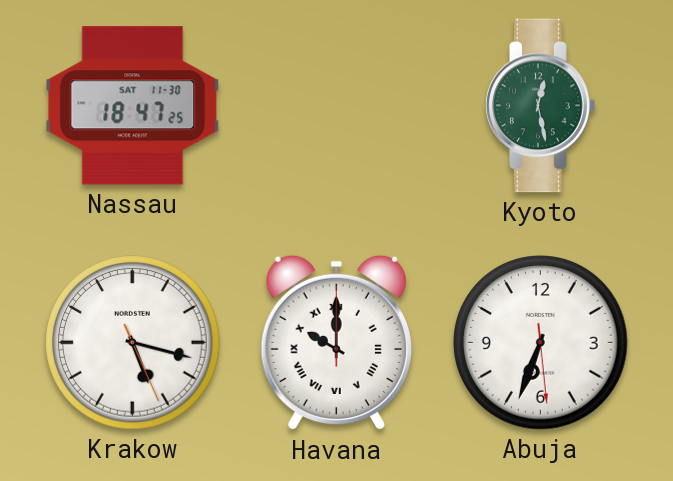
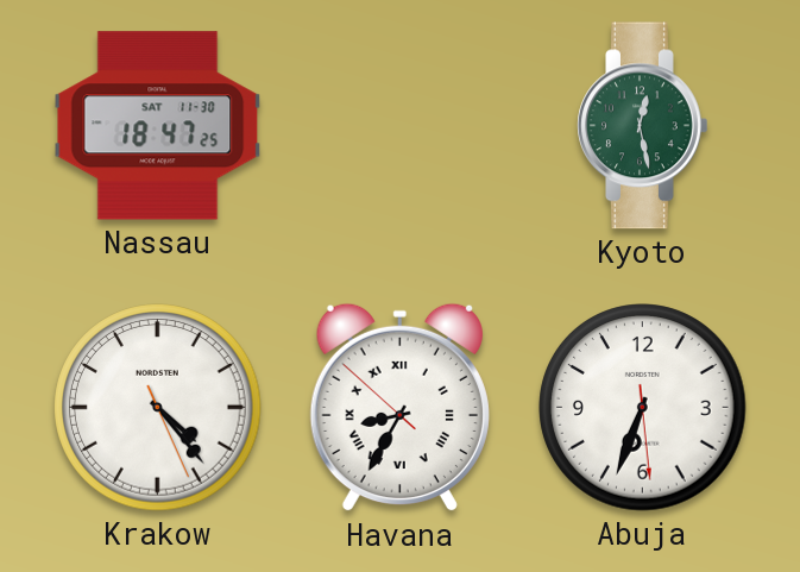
Krakow: 5:17 -> 4:23 (158, 408)
Havana: 10:00 -> 8:34 (399, 408)
